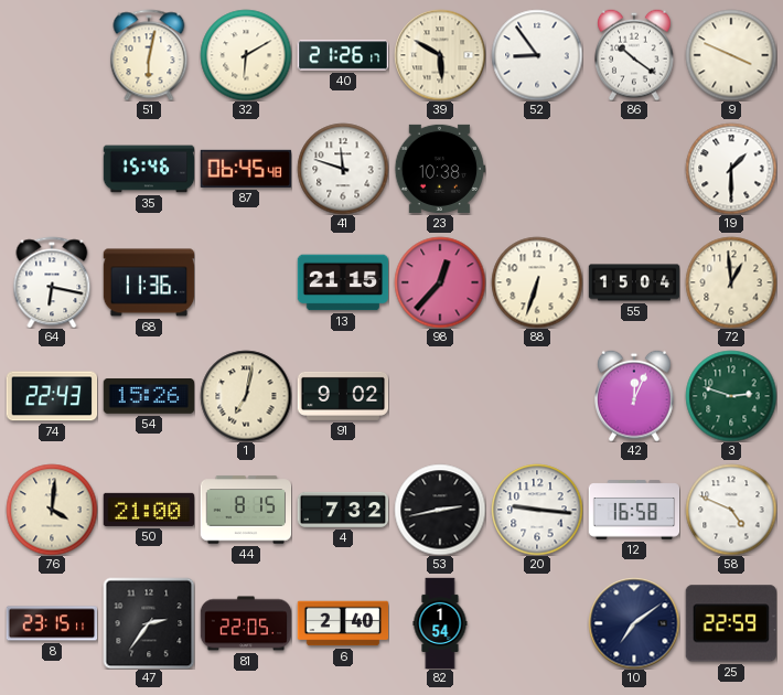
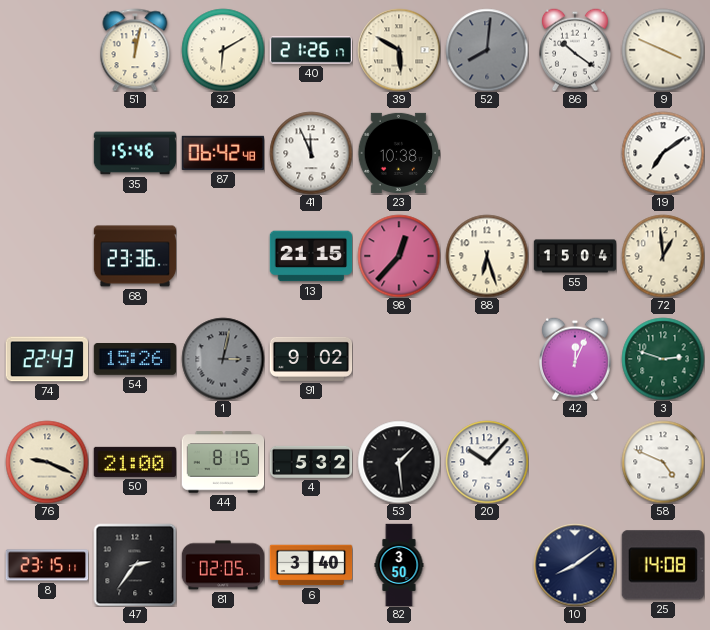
51: 6:02 -> 12:02 (135, 50)
52: 8:54 -> 8:01 (487, 50)
52 dial: white -> grey (487, 50)
87: 06:45 -> 06:42 (222, 153)
41: 11:48 -> 11:56 (311, 153)
19: 1:30 -> 7:09 (663, 153)
64: 6:17 -> none (52, 282)
68: 11:36 -> 23:36 (135, 256)
88: 6:33 -> 6:27 (487, 256)
1: 7:02 -> 3:02 (223, 359)
1 dial: cream -> grey (223, 359)
76: 4:01 -> 9:19 (47, 462)
4: 7:32 -> 5:32 (311, 462)
53: 2:43 -> 1:29 (399, 462)
20: 9:16 -> 10:07 (487, 462)
12: 16:58 -> none (634, 510)
81: 22:05 -> 02:05 (223, 565)
6: 2:40 -> 3:40 (311, 565)
82: 1:54 -> 3:50 (399, 565)
10: 7:09 -> 8:09 (575, 565)
25: 22:59 -> 14:08 (663, 565)
